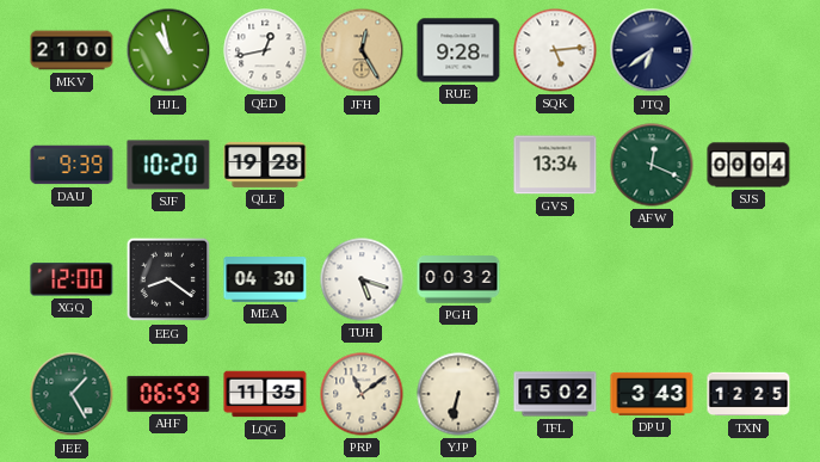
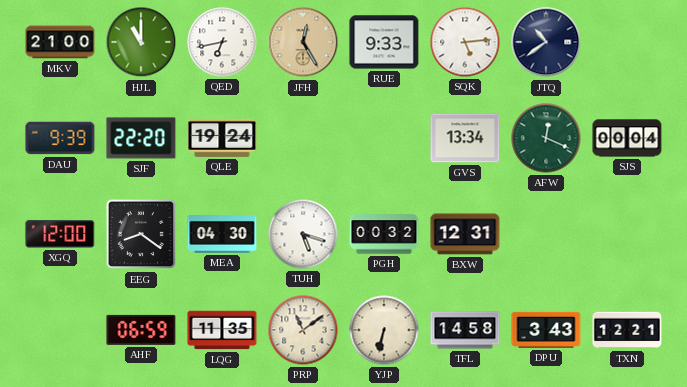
HJL: 10:58 -> 11:00 (141, 42)
QED: 12:43 -> 6:43 (222, 42)
RUE: 9:28 -> 9:33 (384, 42)
JTQ: 6:39 -> 10:39 (546, 42)
SJF: 10:20 -> 22:20 (141, 138)
QLE: 19:28 -> 19:24 (222, 138)
BXW: none -> 12:31 (465, 234)
JEE: 1:25 -> none (72, 394)
TFL: 15:02 -> 14:58 (465, 330)
TXN: 12:25 -> 12:21 (627, 330)
